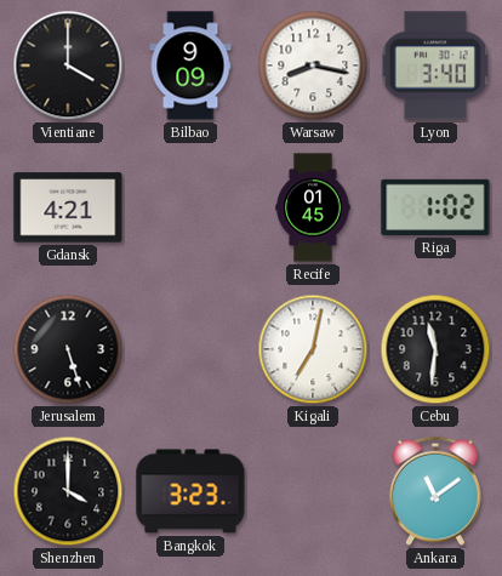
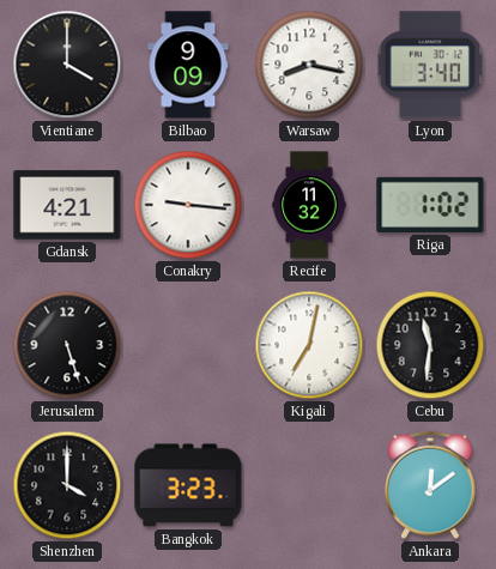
Conakry: none -> 9:16 (188, 205)
Recife: 01:45 -> 11:32 (309, 205)
Ankara: 11:09 -> 12:09 (431, 485)
